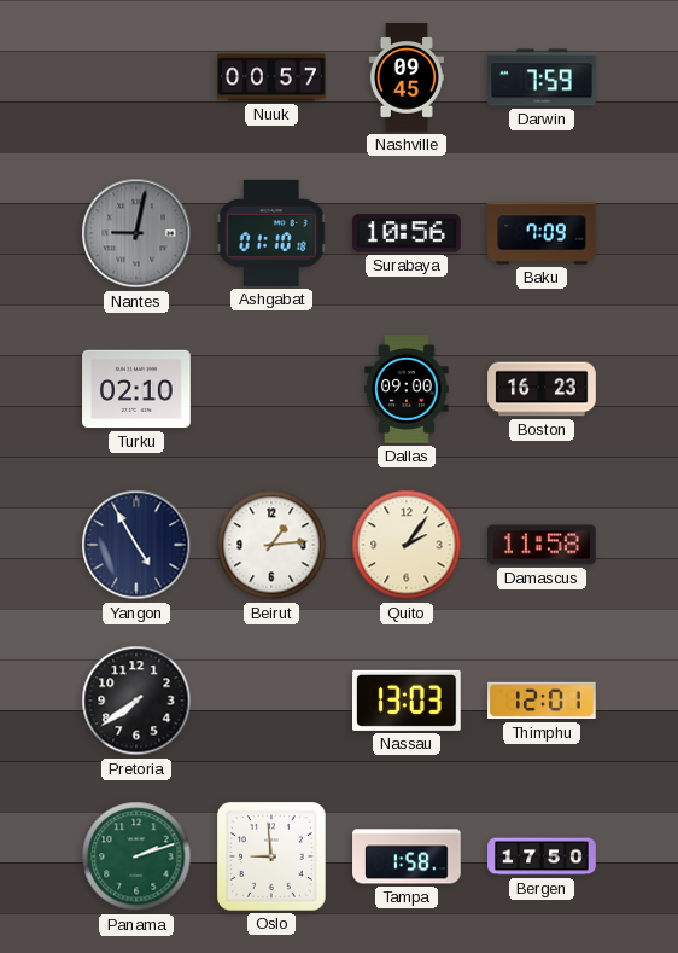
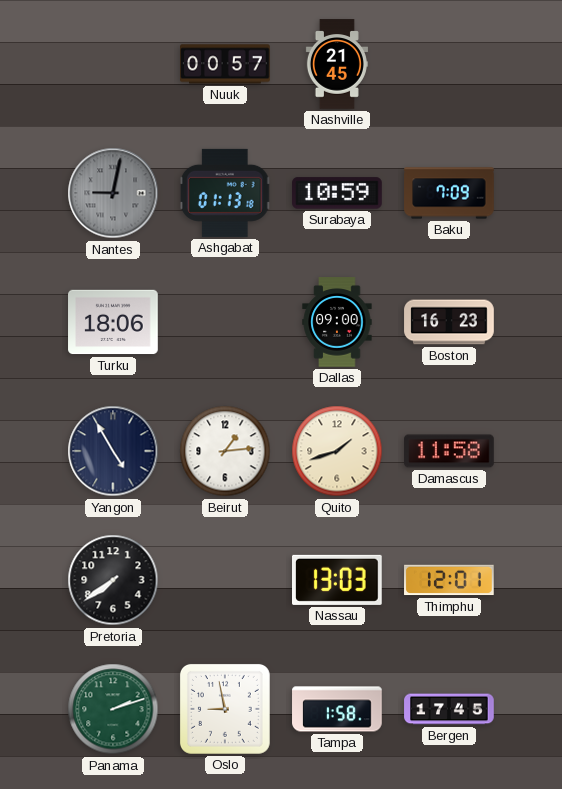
Nashville: 09:45 -> 21:45 (337, 64)
Darwin: 7:59 -> none (542, 77)
Ashgabat: 01:10 -> 01:13 (225, 193)
Surabaya: 10:56 -> 10:59 (337, 193)
Turku: 02:10 -> 18:06 (113, 322)
Quito: 2:06 -> 1:42 (337, 451)
Oslo: 8:59 -> 8:58 (225, 709)
Bergen: 17:50 -> 17:45 (449, 709)
